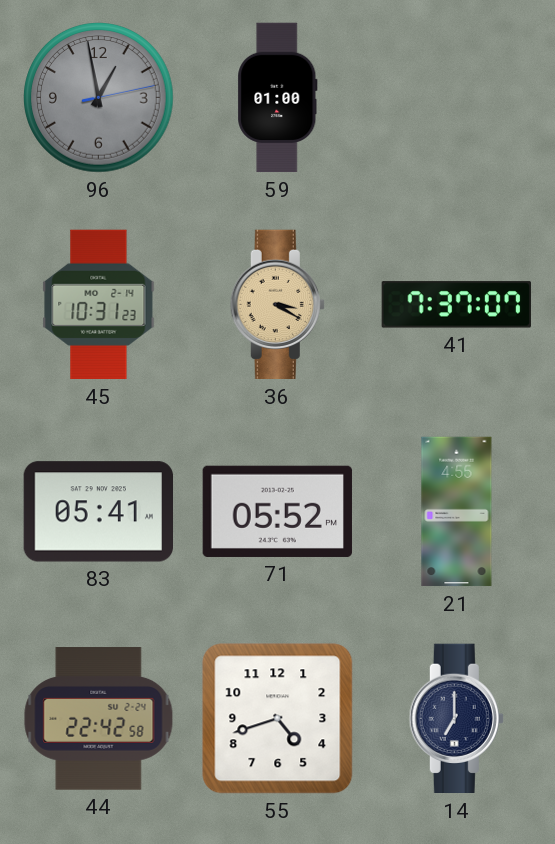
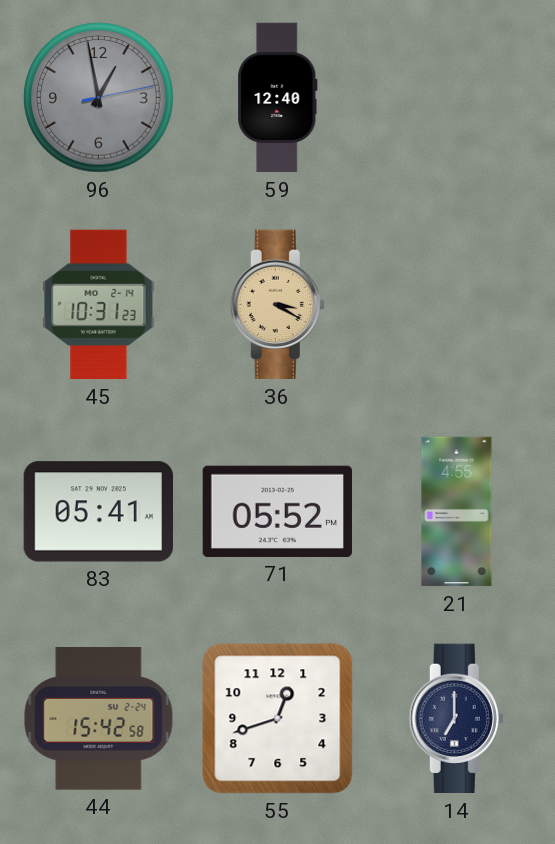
59: 01:00 -> 12:40 (278, 98)
41: 7:37 -> none (456, 305)
44: 22:42 -> 15:42 (99, 719)
55: 4:42 -> 12:42 (278, 719)
